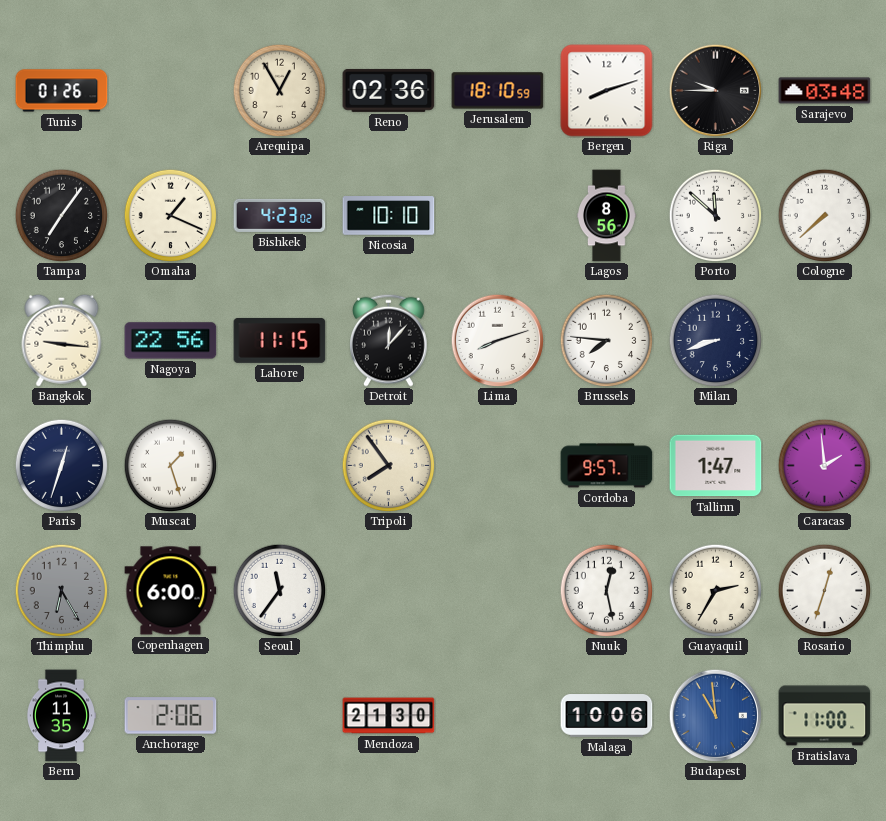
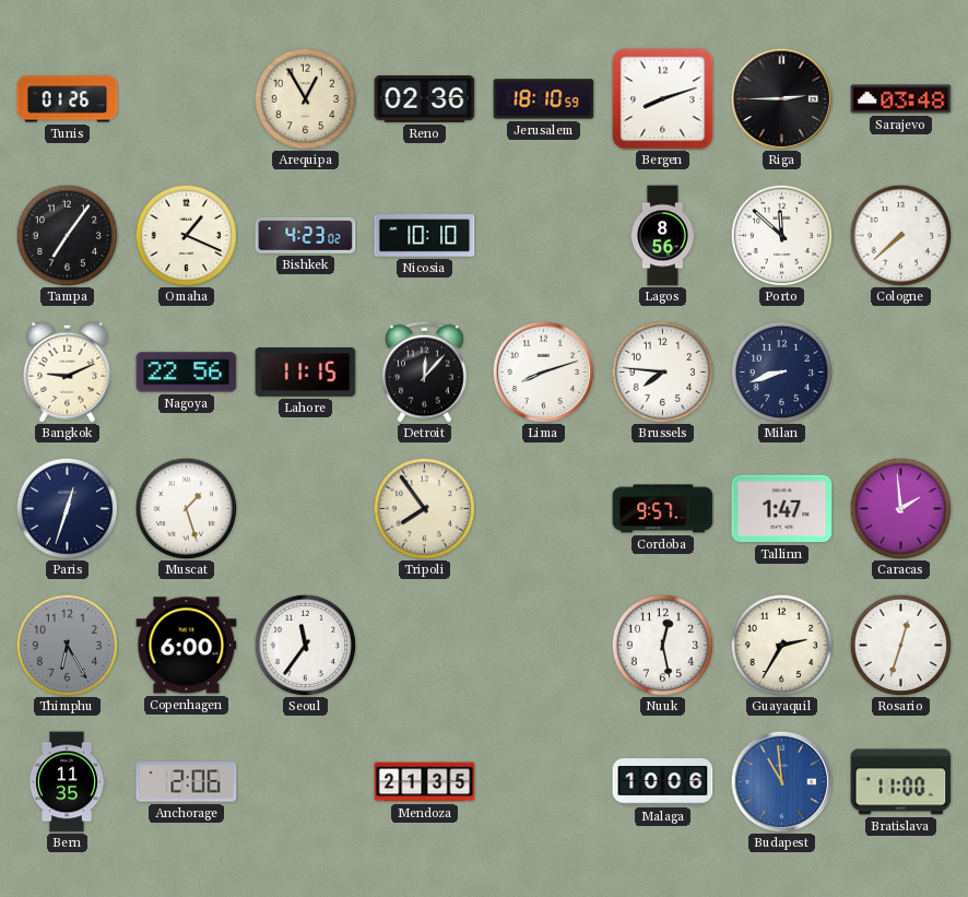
Riga: 9:45 -> 2:45 (781, 98)
Bangkok: 9:16 -> 9:11 (68, 371)
Mendoza: 21:30 -> 21:35 (425, 782)
